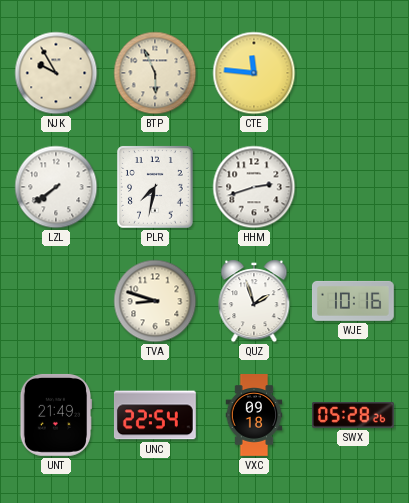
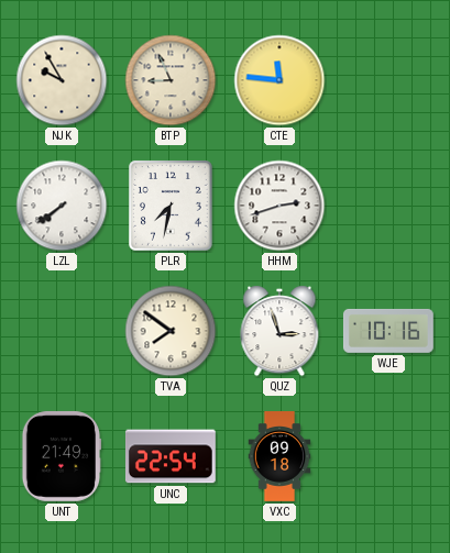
BTP: 5:56 -> 8:56 (171, 80)
TVA: 8:48 -> 7:51 (171, 331)
QUZ: 1:57 -> 2:57 (279, 331)
SWX: 05:28 -> none (354, 416)
